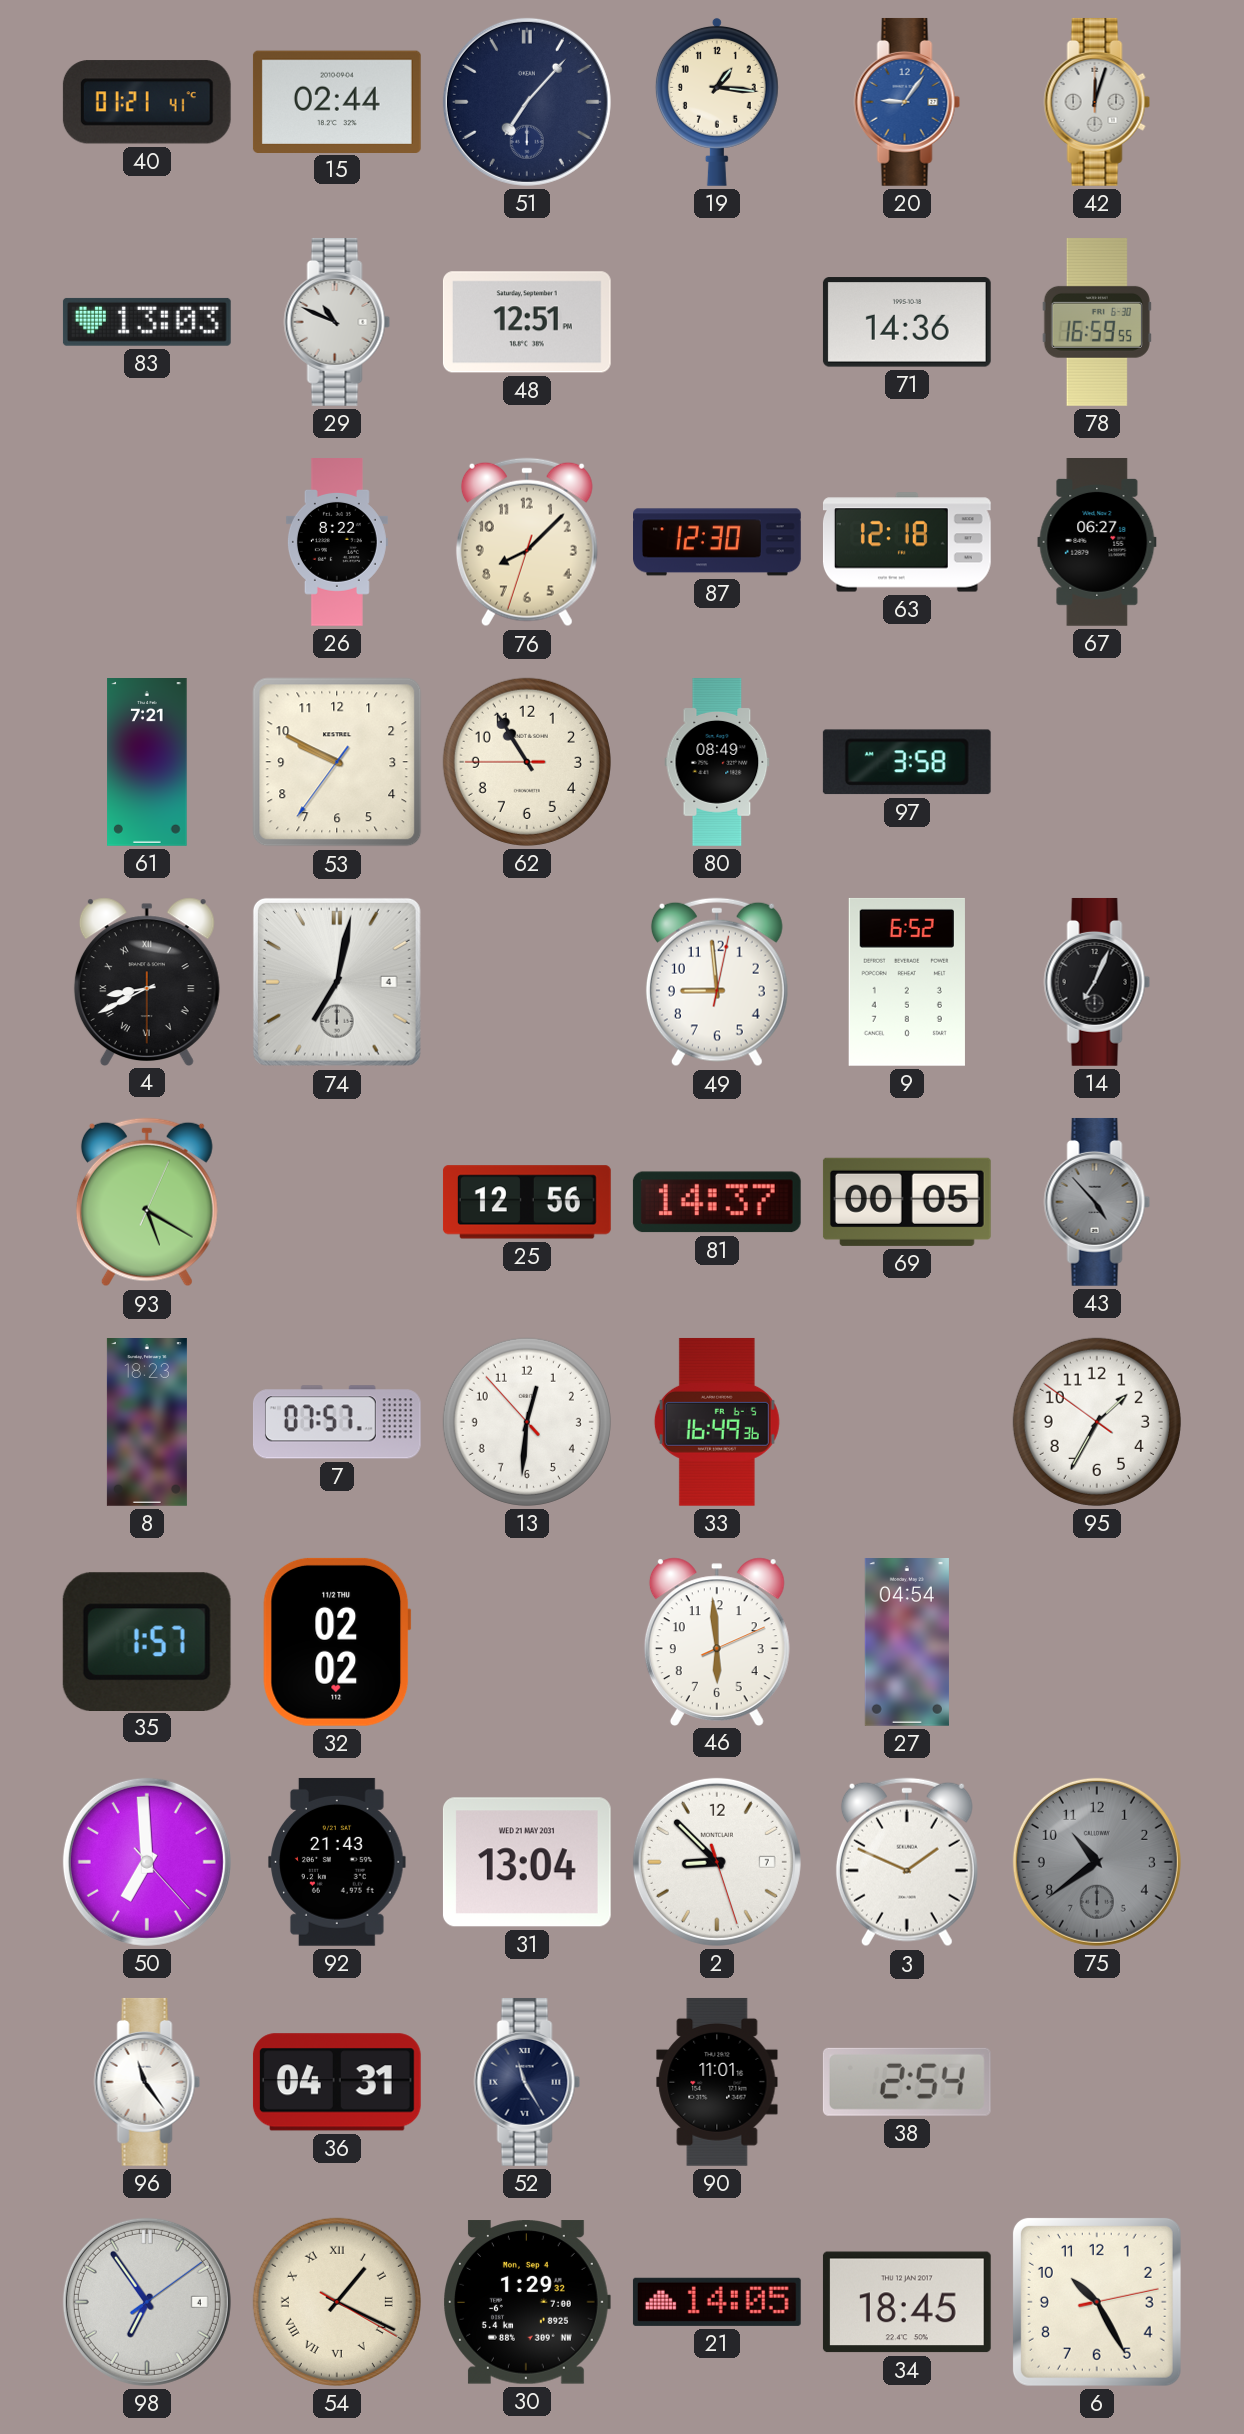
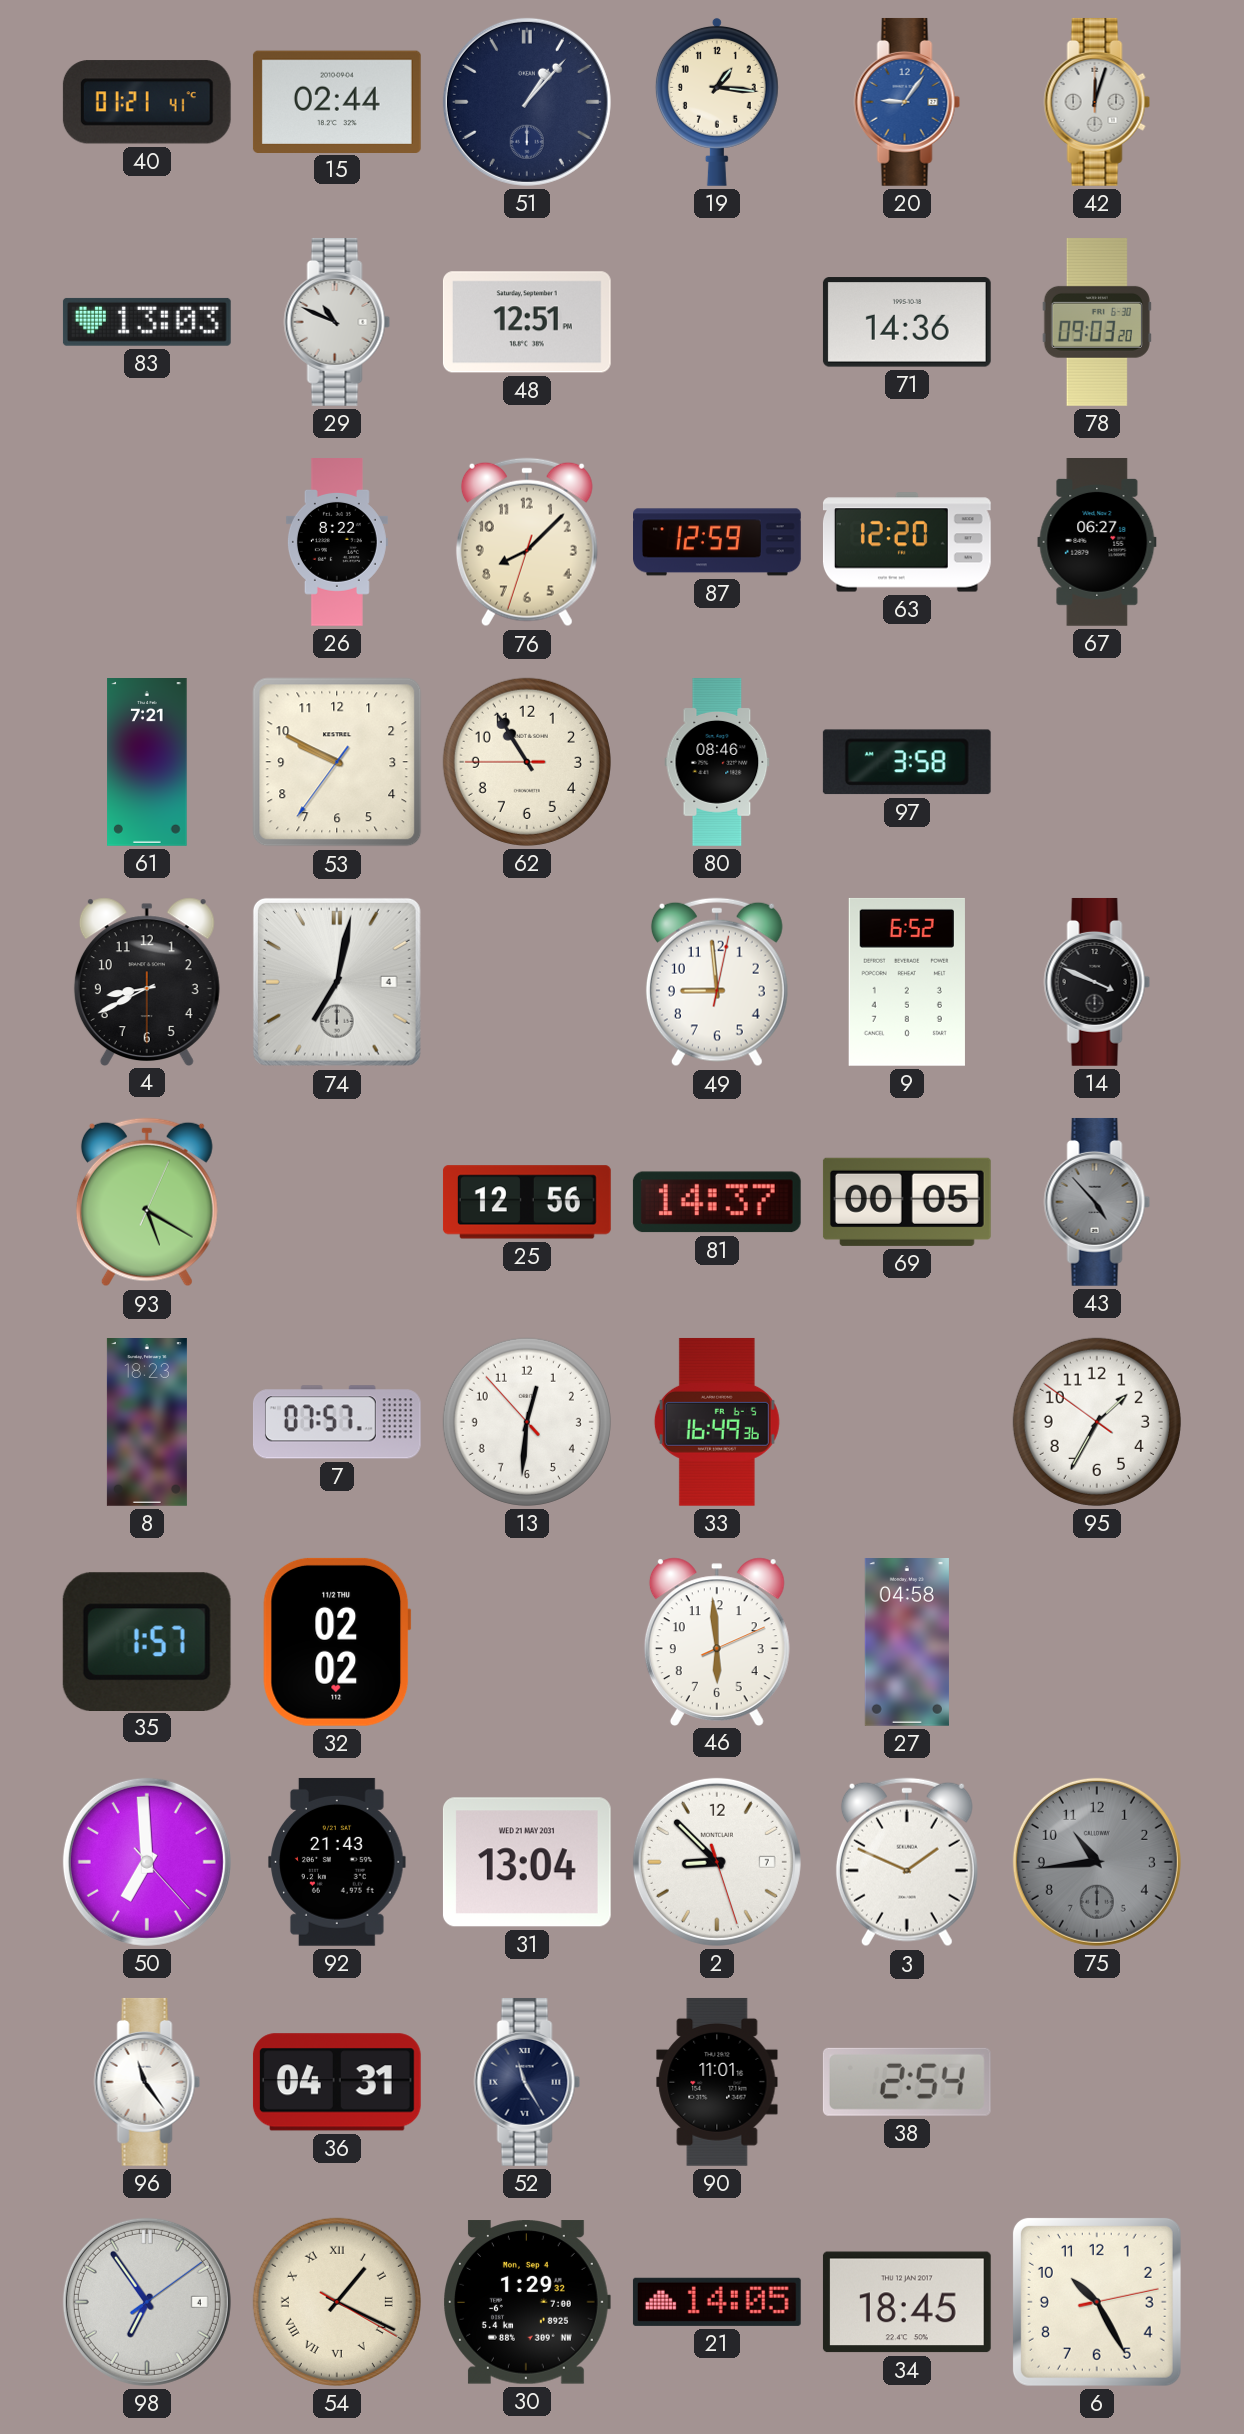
51: 7:07 -> 1:07 (527, 102)
78: 16:59 -> 09:03 (1097, 322)
87: 12:30 -> 12:59 (718, 542)
63: 12:18 -> 12:20 (907, 542)
80: 08:49 -> 08:46 (717, 763)
4 numerals: Roman -> Arabic (147, 981)
14: 7:04 -> 3:49 (1097, 982)
27: 04:54 -> 04:58 (907, 1643)
75: 10:39 -> 10:44 (1097, 1862)
